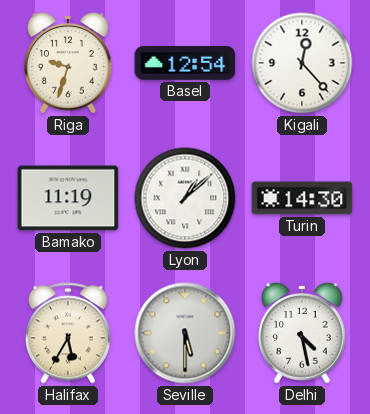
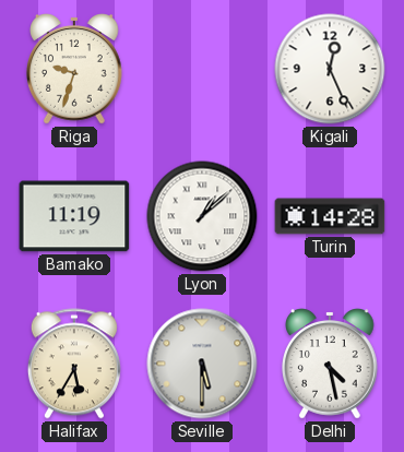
Basel: 12:54 -> none (185, 64)
Kigali: 12:23 -> 12:26 (330, 69)
Turin: 14:30 -> 14:28 (330, 216)
